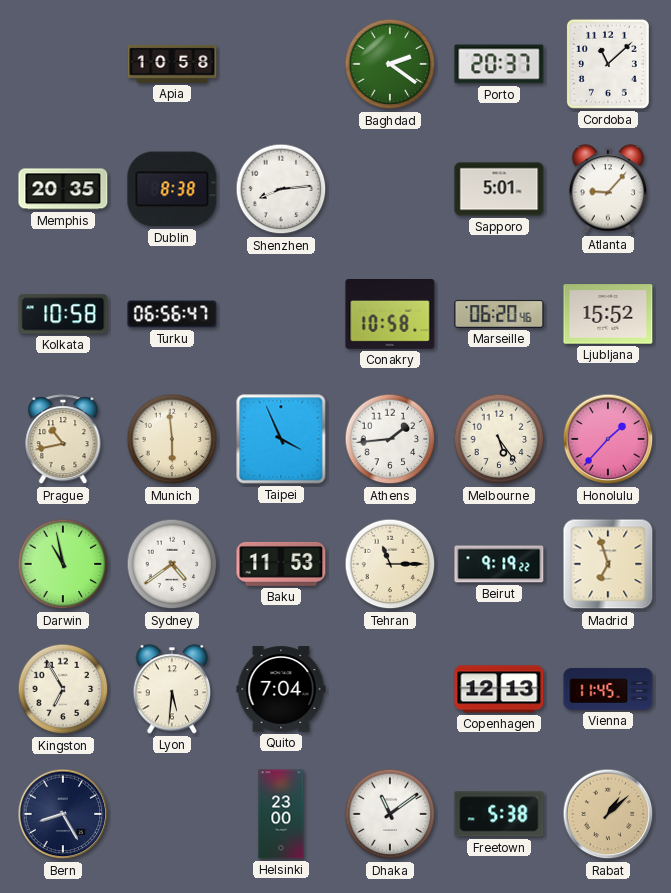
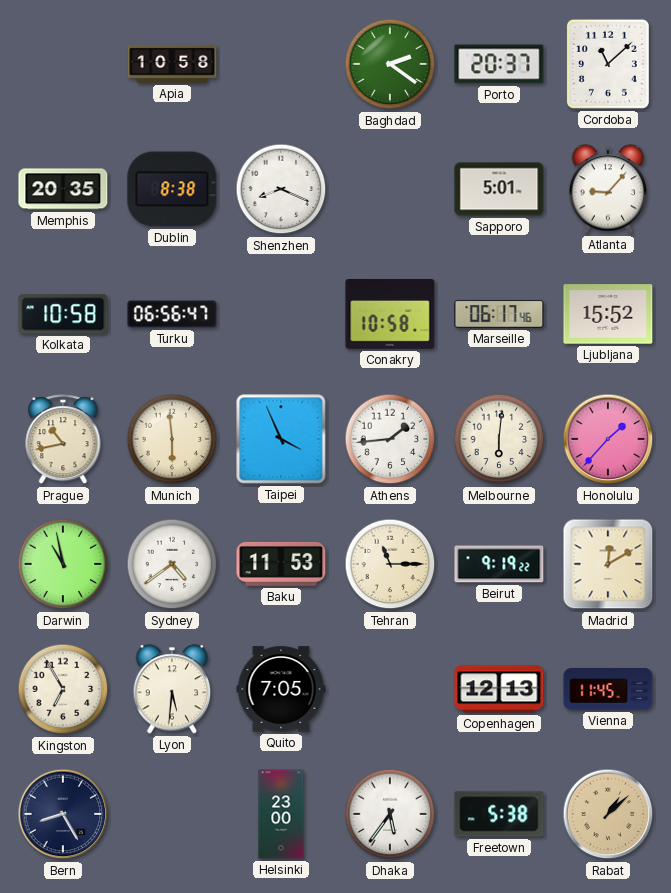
Shenzhen: 8:14 -> 8:19 (281, 189)
Marseille: 06:20 -> 06:17 (499, 314)
Melbourne: 5:24 -> 6:01 (499, 439)
Madrid: 6:57 -> 12:10 (608, 564)
Quito: 7:04 -> 7:05 (281, 689)
Dhaka: 11:09 -> 5:36 (390, 814)
